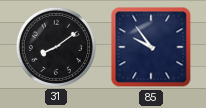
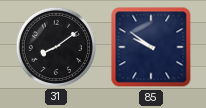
85: 9:54 -> 9:51 (151, 47)
